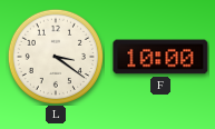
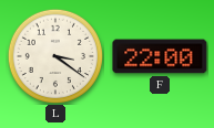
F: 10:00 -> 22:00 (160, 56)
